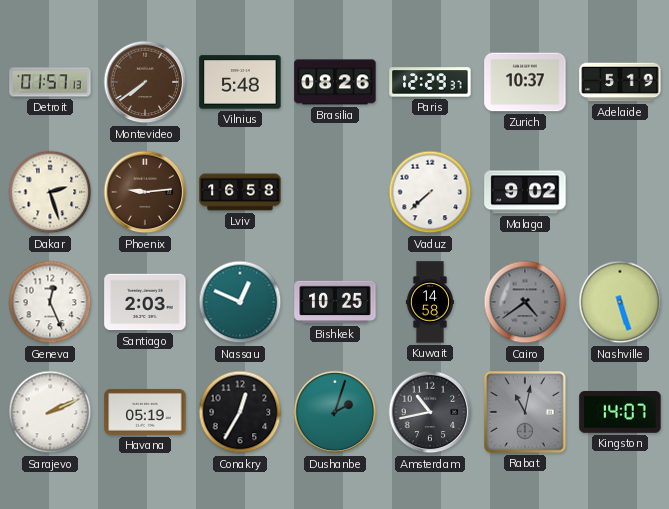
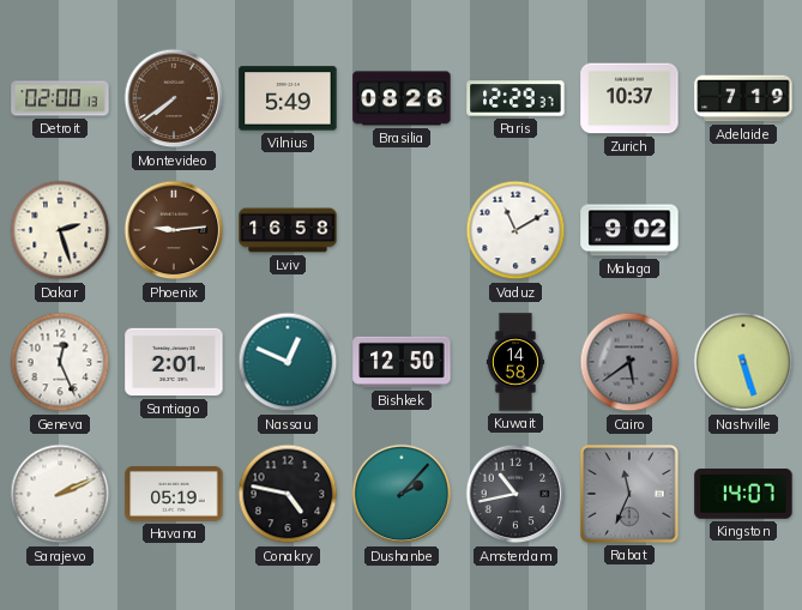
Detroit: 01:57 -> 02:00 (60, 98)
Vilnius: 5:48 -> 5:49 (288, 98)
Adelaide: 5:19 -> 7:19 (743, 98)
Vaduz: 7:38 -> 11:10 (515, 230)
Santiago: 2:03 -> 2:01 (174, 362)
Bishkek: 10:25 -> 12:50 (402, 362)
Cairo: 4:39 -> 5:39 (629, 362)
Conakry: 12:35 -> 4:47 (288, 494)
Dushanbe: 2:03 -> 2:07 (402, 494)
Rabat: 11:02 -> 11:34 (629, 494)
